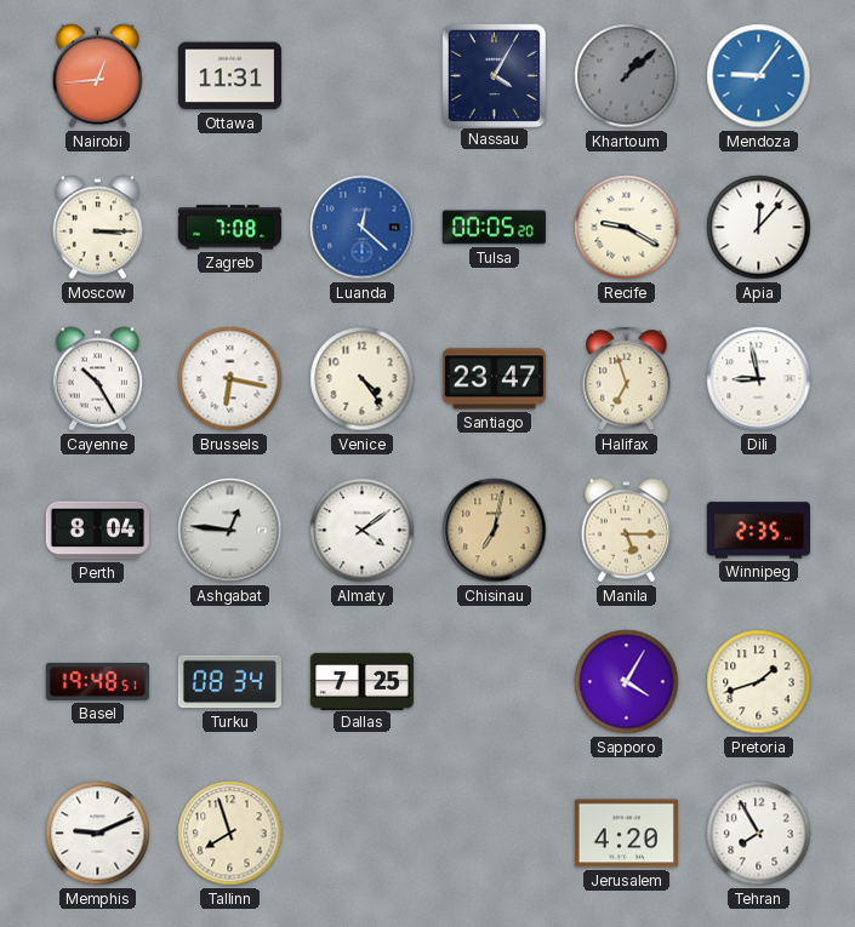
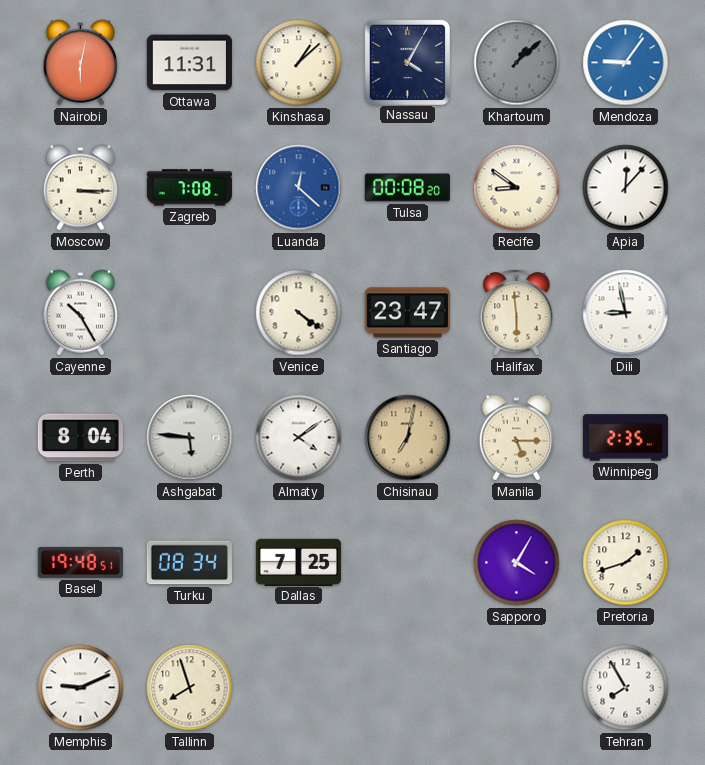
Nairobi: 12:44 -> 6:02 (81, 63)
Kinshasa: none -> 1:08 (299, 63)
Tulsa: 00:05 -> 00:08 (407, 188)
Recife: 9:20 -> 8:51 (517, 188)
Brussels: 6:17 -> none (230, 379)
Venice: 4:24 -> 4:21 (299, 313)
Halifax: 6:57 -> 5:59 (517, 313)
Ashgabat: 12:46 -> 5:46 (190, 438)
Jerusalem: 4:20 -> none (626, 834)
